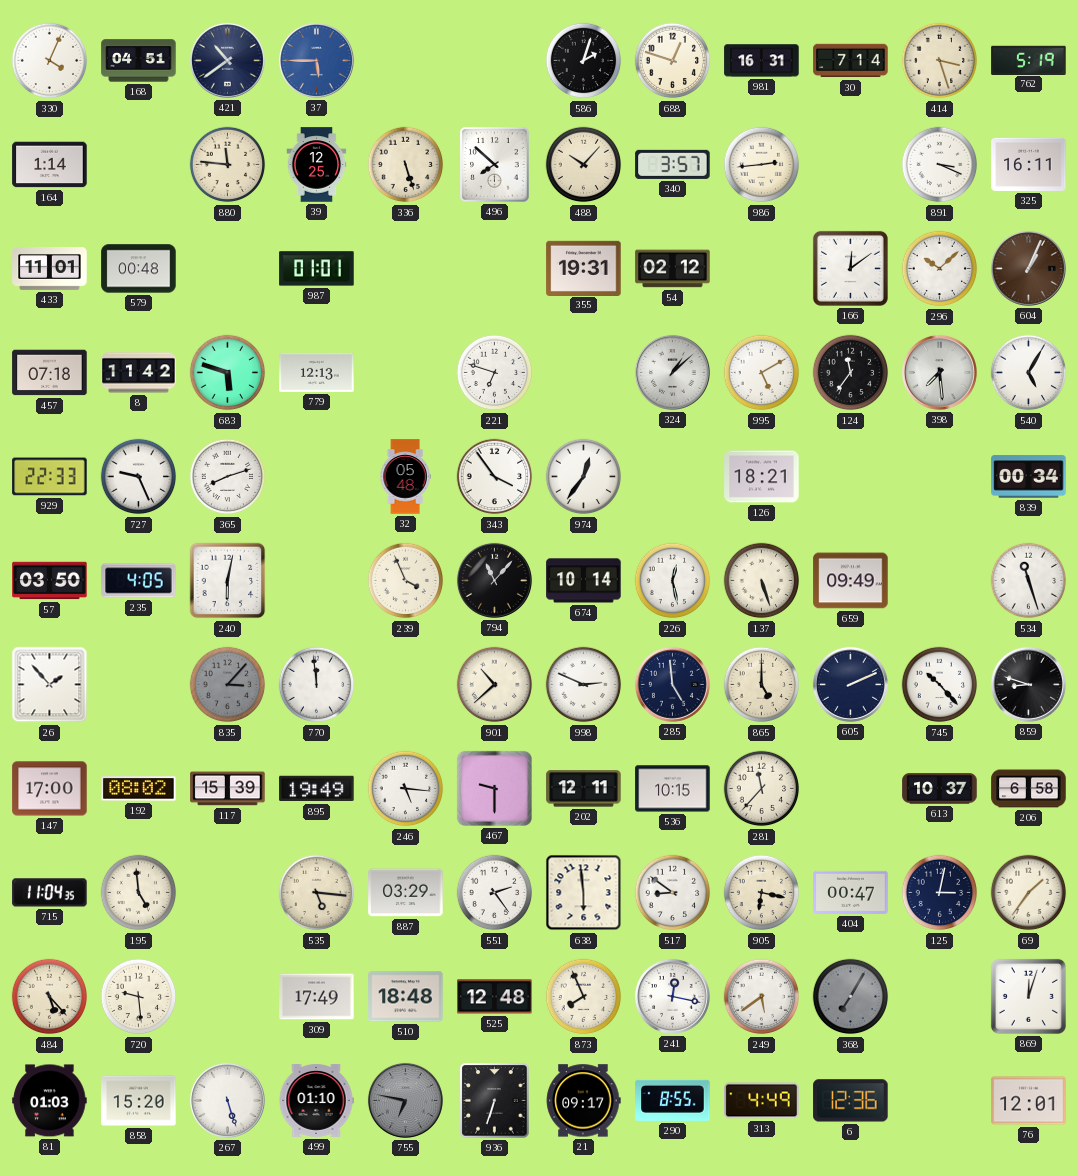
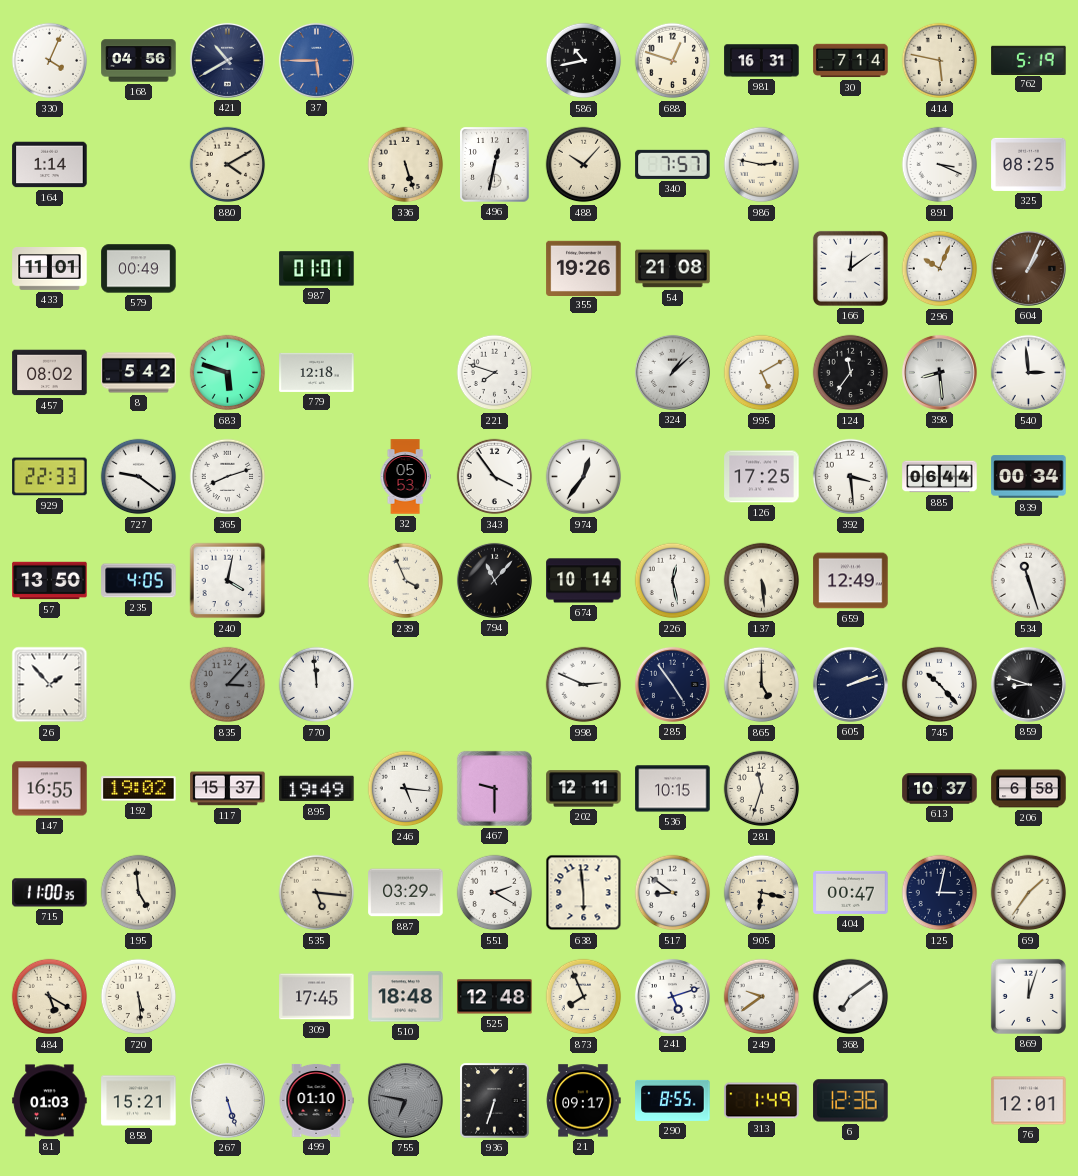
168: 04:51 -> 04:56 (139, 61)
421: 10:39 -> 10:40 (227, 60)
586: 2:03 -> 10:43 (584, 61)
414: 3:27 -> 5:47 (940, 61)
880: 11:46 -> 4:10 (228, 165)
39: 12:25 -> none (317, 165)
496: 7:52 -> 12:32 (495, 165)
340: 3:57 -> 7:57 (673, 164)
986: 2:44 -> 2:47 (762, 165)
325: 16:11 -> 08:25 (1029, 164)
579: 00:48 -> 00:49 (139, 269)
355: 19:31 -> 19:26 (584, 268)
54: 02:12 -> 21:08 (673, 269)
296: 10:08 -> 10:04 (940, 269)
457: 07:18 -> 08:02 (50, 373)
8: 11:42 -> 5:42 (139, 373)
779: 12:13 -> 12:18 (317, 372)
221: 6:48 -> 7:48 (495, 373)
398: 7:29 -> 8:29 (939, 372)
540: 5:05 -> 2:59 (1029, 373)
727: 9:26 -> 9:21 (139, 477)
32: 05:48 -> 05:53 (405, 477)
126: 18:21 -> 17:25 (762, 477)
392: none -> 3:29 (851, 477)
885: none -> 06:44 (940, 477)
57: 03:50 -> 13:50 (50, 581)
240: 6:02 -> 4:02 (228, 581)
137: 5:27 -> 5:29 (762, 581)
659: 09:49 -> 12:49 (851, 581)
901: 10:38 -> none (495, 685)
285: 4:59 -> 4:54 (672, 684)
605: 2:11 -> 2:12 (850, 684)
147: 17:00 -> 16:55 (50, 789)
192: 08:02 -> 19:02 (139, 789)
117: 15:39 -> 15:37 (228, 789)
281: 11:37 -> 11:33 (762, 789)
715: 11:04 -> 11:00 (50, 893)
551: 2:24 -> 2:20 (495, 893)
484: 5:23 -> 5:20 (50, 997)
720: 9:29 -> 5:29 (139, 997)
309: 17:49 -> 17:45 (317, 997)
241: 12:17 -> 5:12 (672, 996)
249: 5:39 -> 9:39 (762, 997)
368: 7:05 -> 7:09 (851, 997)
368 dial: grey -> white (851, 997)
858: 15:20 -> 15:21 (139, 1101)
313: 4:49 -> 1:49 (762, 1101)
